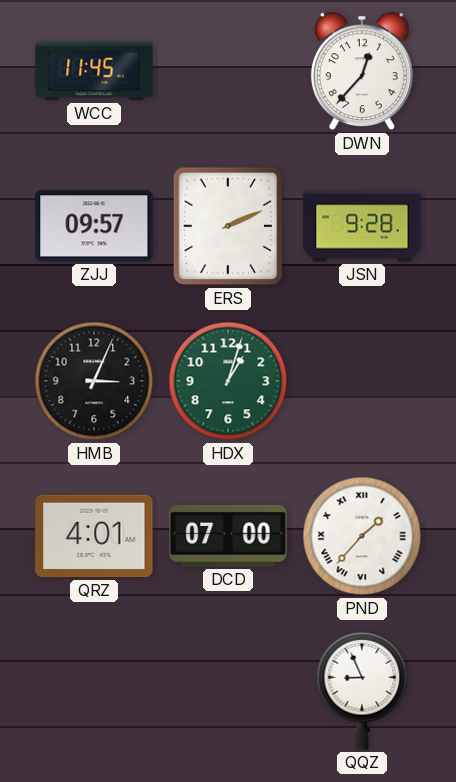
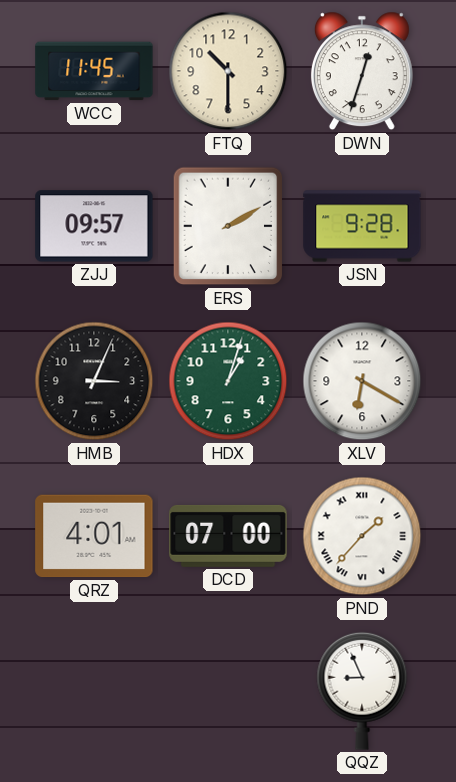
FTQ: none -> 10:30 (228, 71)
DWN: 12:37 -> 12:33 (362, 71)
ERS: 2:11 -> 2:10 (228, 226)
XLV: none -> 6:20 (362, 381)
